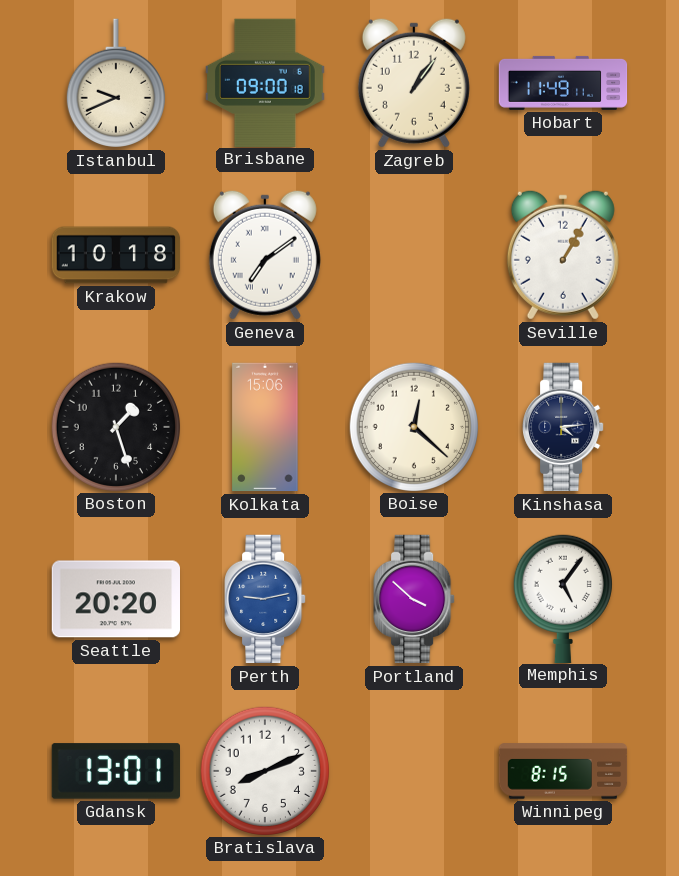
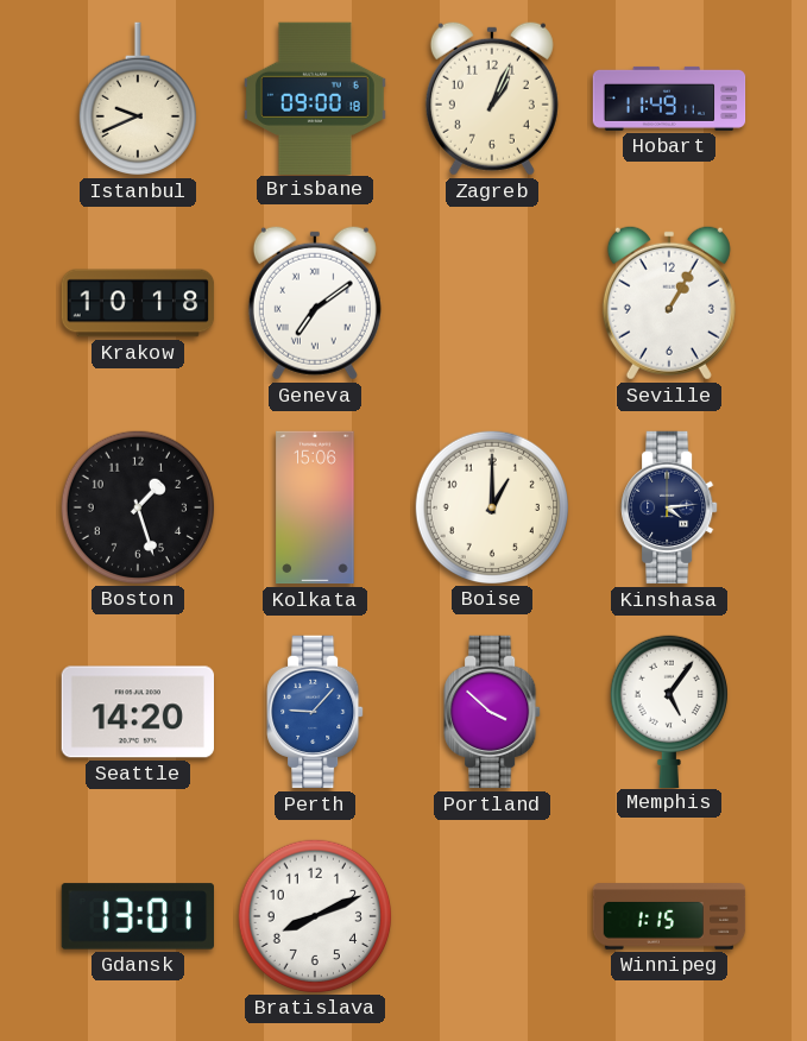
Zagreb: 1:06 -> 1:04 (492, 99)
Boise: 12:22 -> 1:00 (491, 506)
Seattle: 20:20 -> 14:20 (137, 712)
Perth: 9:13 -> 9:07 (315, 712)
Winnipeg: 8:15 -> 1:15 (669, 916)
